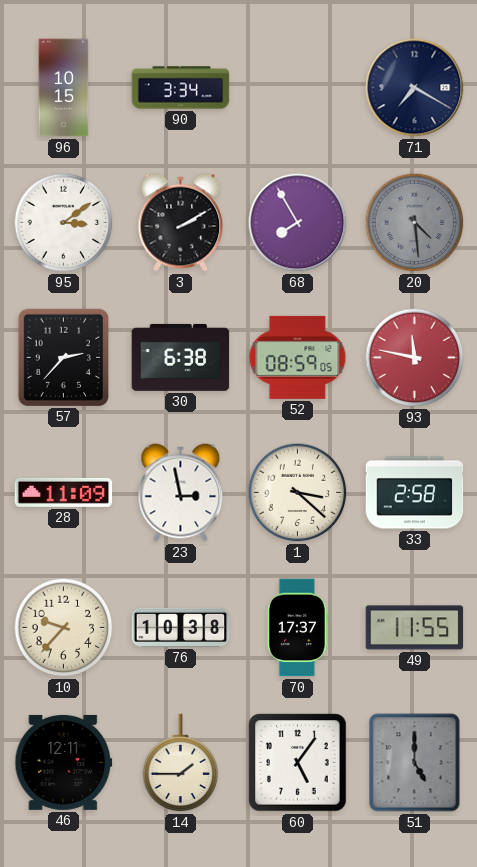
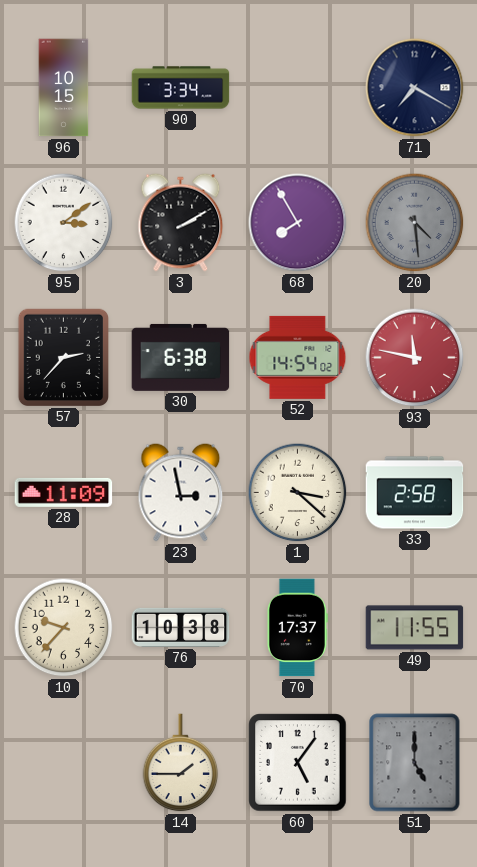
52: 08:59 -> 14:54 (298, 357)
46: 12:11 -> none (64, 762)
